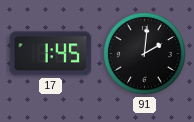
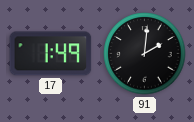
17: 1:45 -> 1:49 (51, 54)
